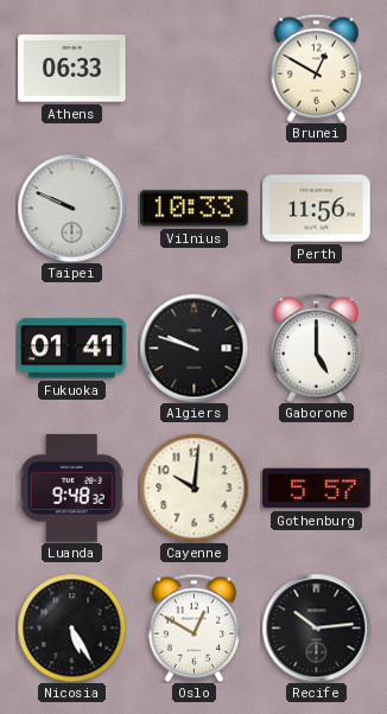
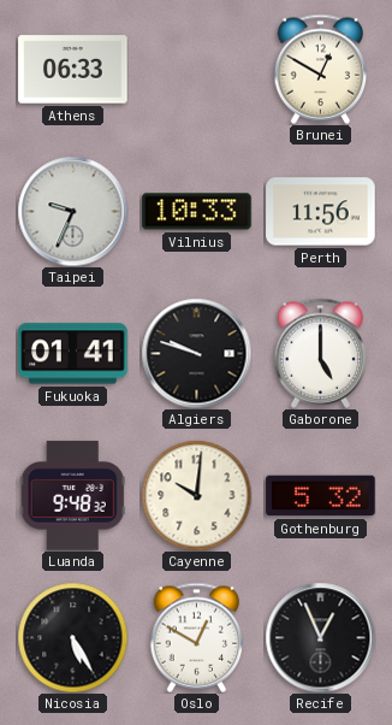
Taipei: 9:49 -> 9:34 (72, 211)
Gothenburg: 5:57 -> 5:32 (321, 496)
Recife: 10:14 -> 12:56 (320, 637)
